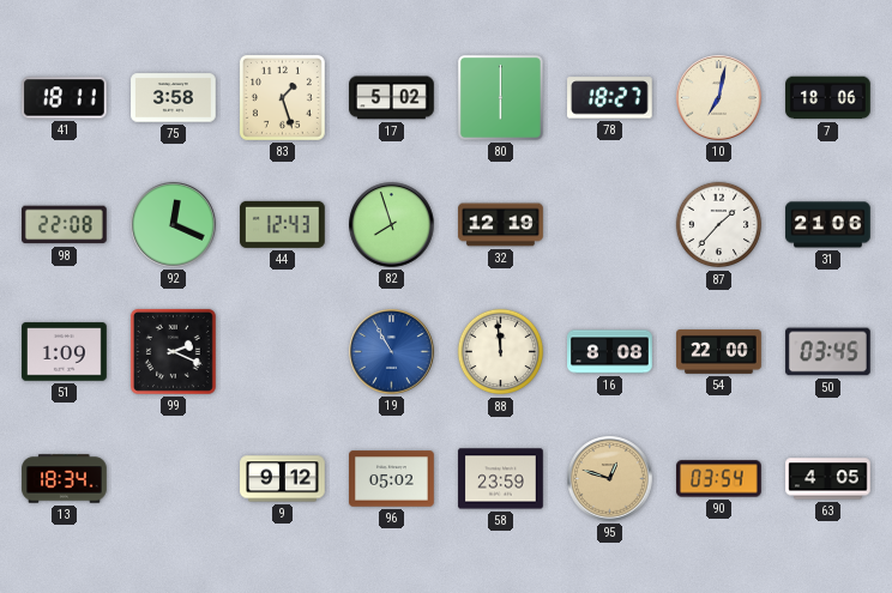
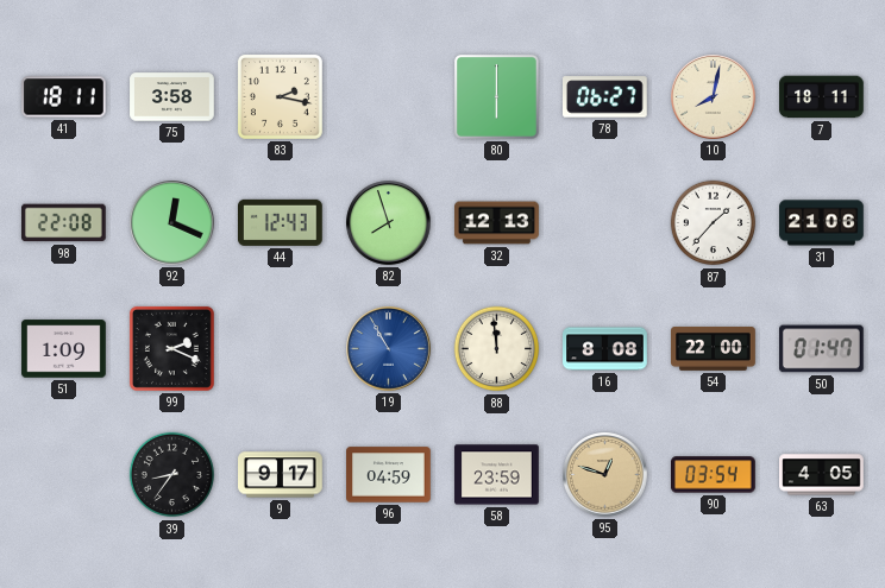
83: 1:27 -> 2:17 (280, 96)
17: 5:02 -> none (392, 98)
78: 18:27 -> 06:27 (605, 97)
10: 7:02 -> 8:02 (714, 97)
7: 18:06 -> 18:11 (822, 97)
32: 12:19 -> 12:13 (497, 223)
50: 03:45 -> 01:47 (822, 349)
13: 18:34 -> none (65, 479)
39: none -> 8:36 (172, 475)
9: 9:12 -> 9:17 (281, 475)
96: 05:02 -> 04:59 (389, 475)
